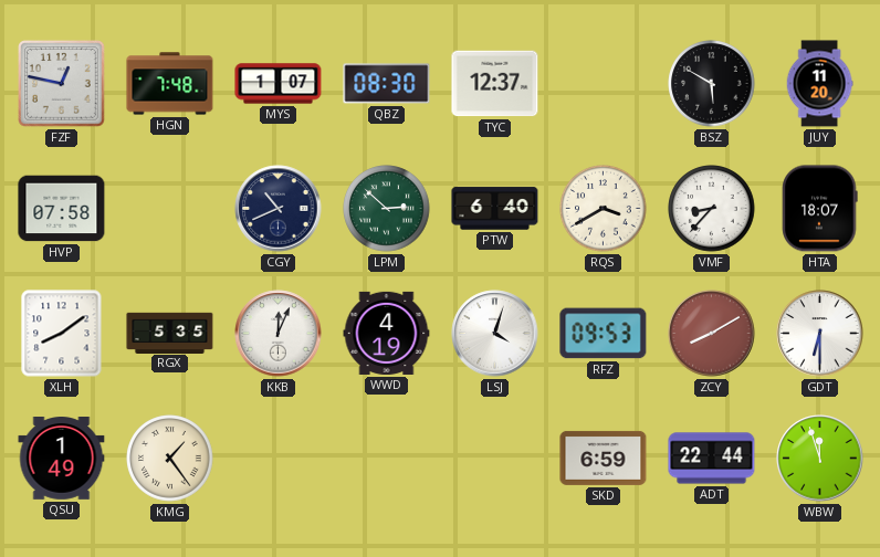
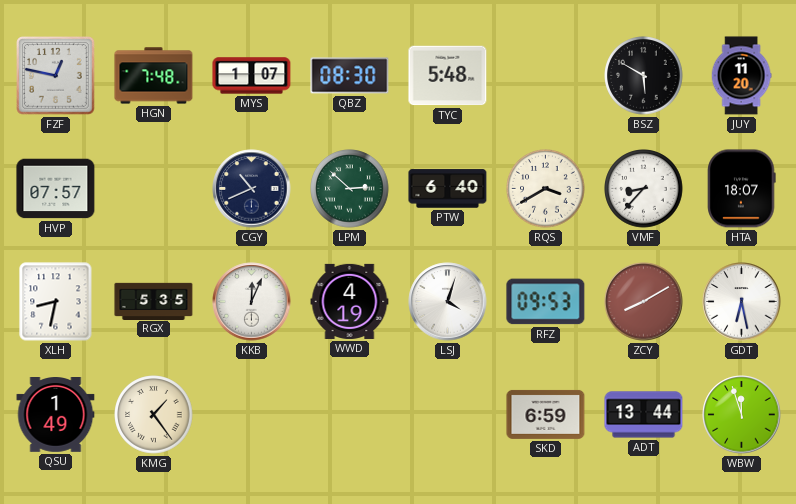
TYC: 12:37 -> 5:48 (448, 76)
HVP: 07:58 -> 07:57 (56, 189)
XLH: 8:09 -> 8:32 (56, 302)
GDT: 6:30 -> 6:28 (742, 302)
ADT: 22:44 -> 13:44 (644, 415)
